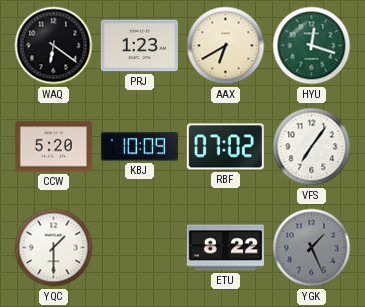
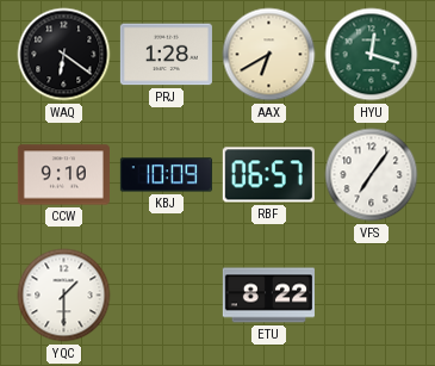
PRJ: 1:23 -> 1:28 (166, 55)
CCW: 5:20 -> 9:10 (63, 175)
RBF: 07:02 -> 06:57 (268, 175)
YGK: 1:26 -> none (312, 248)
